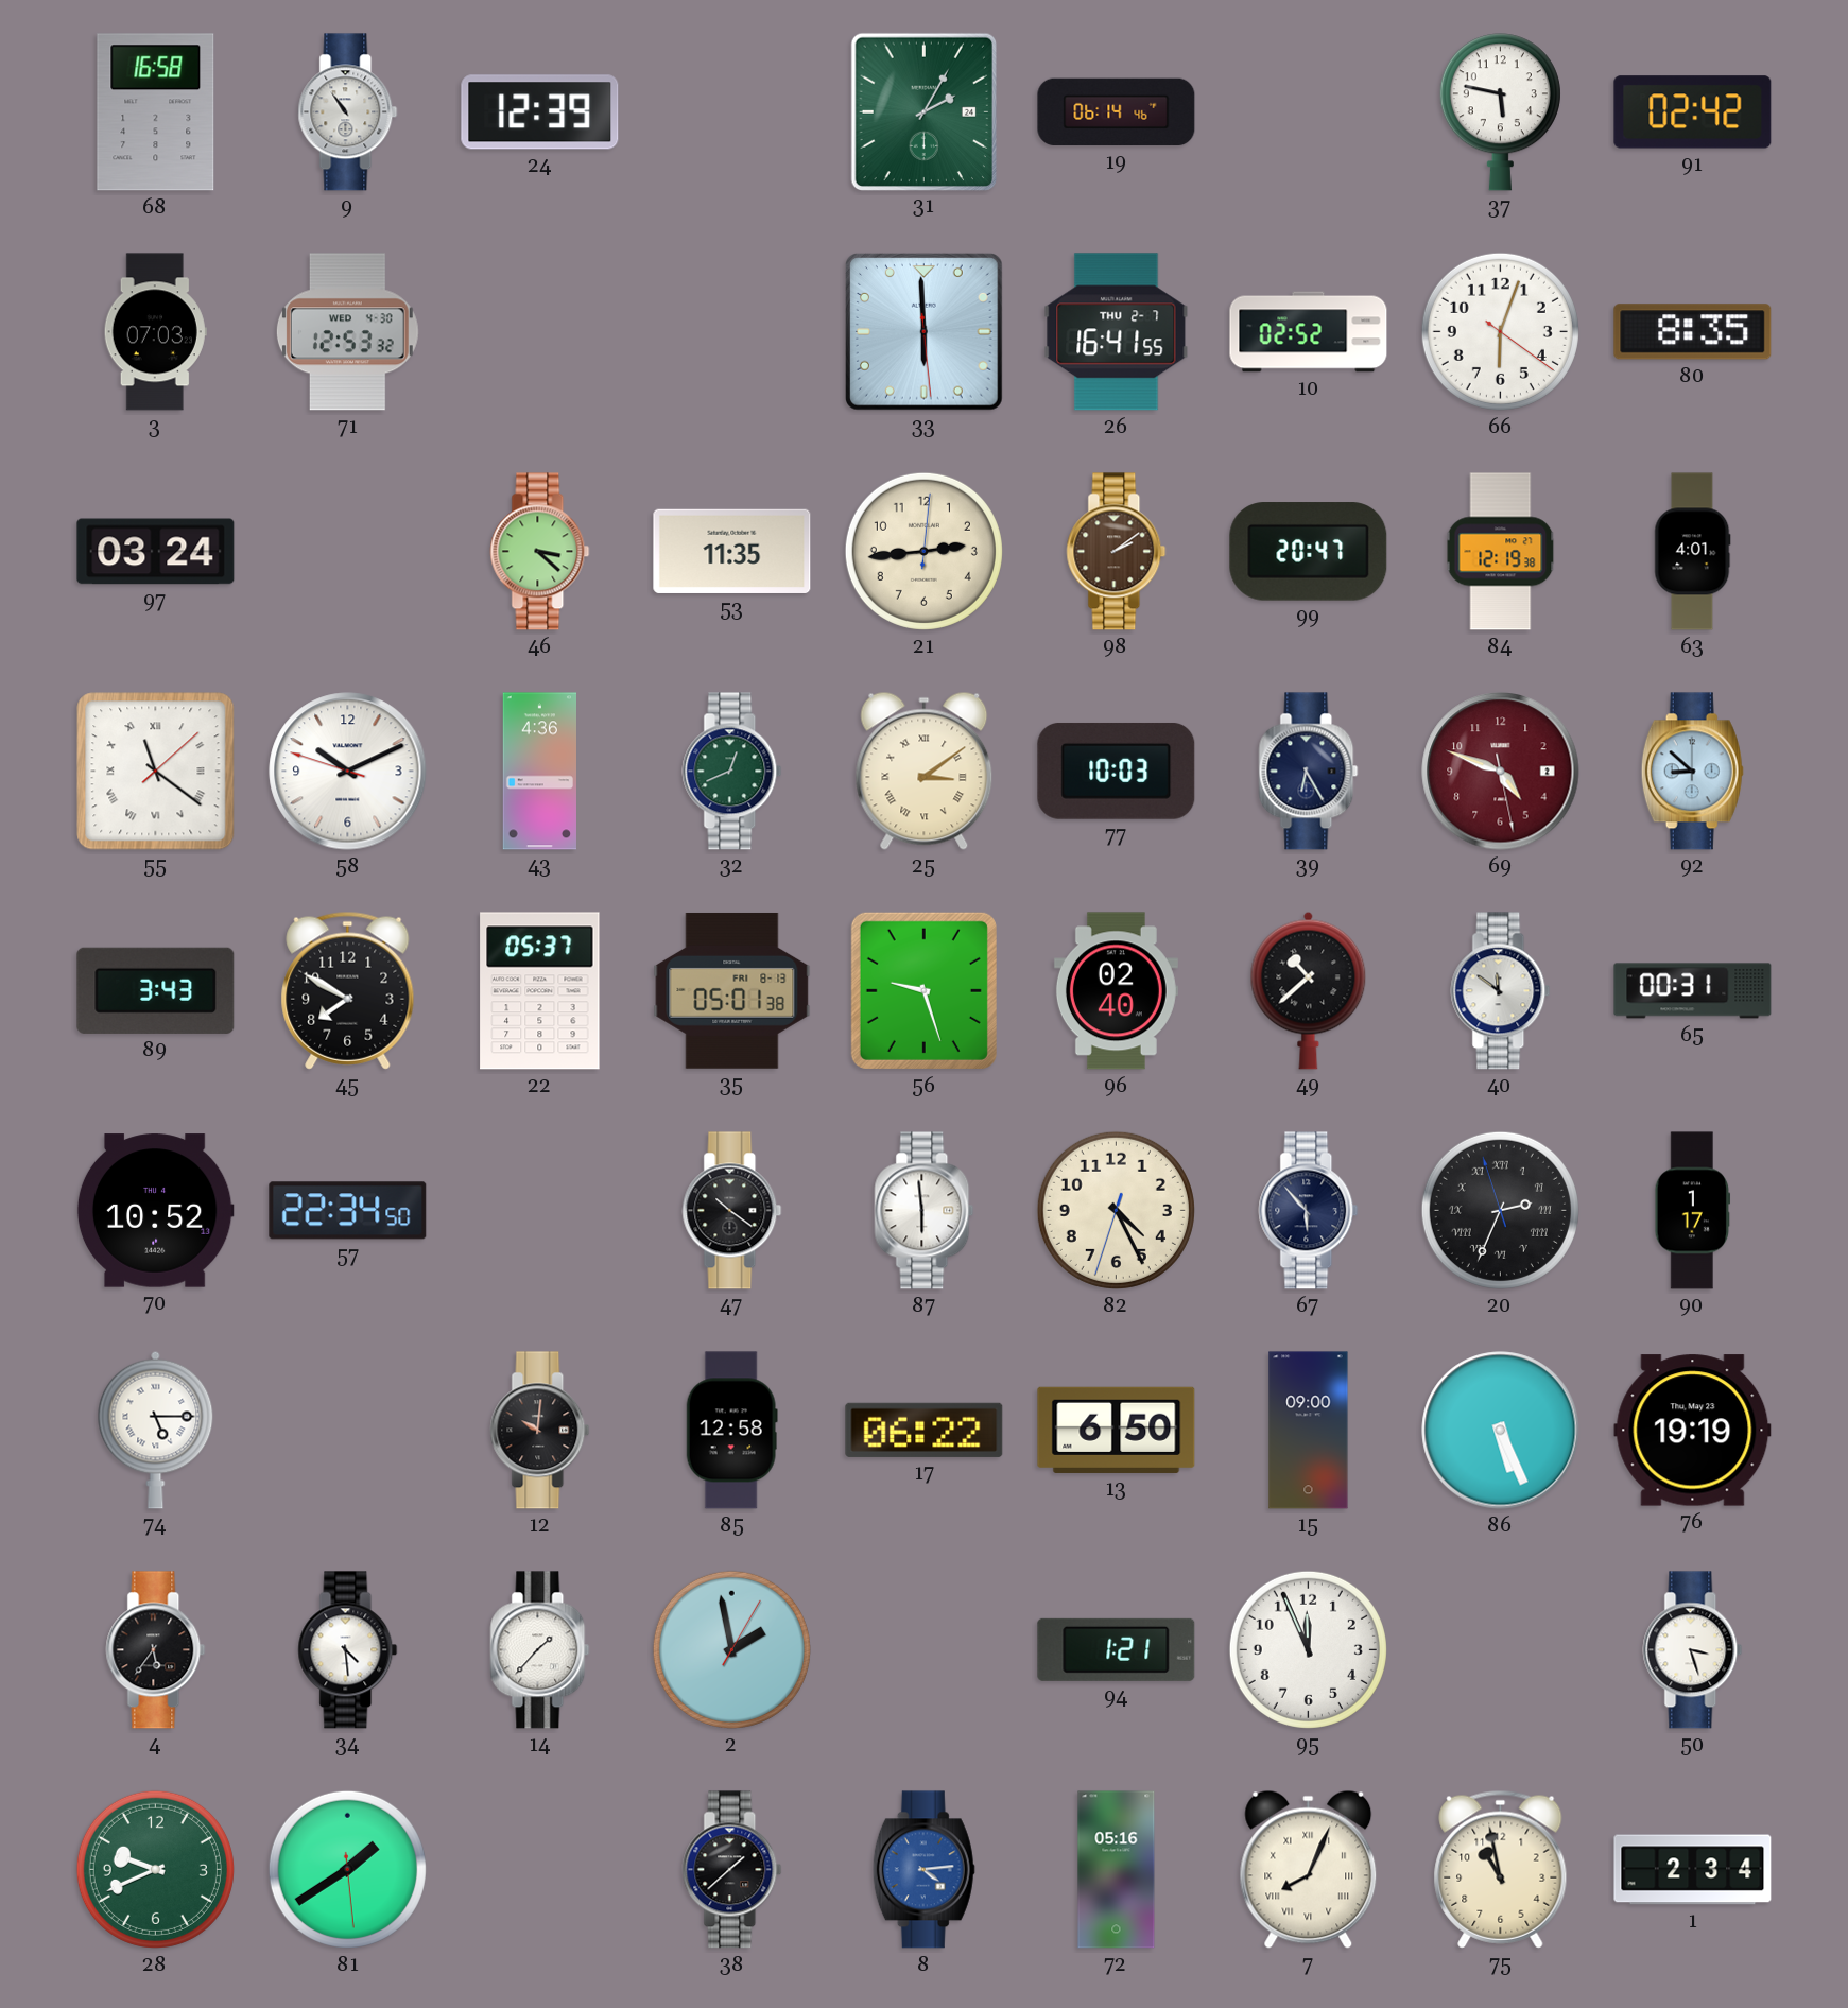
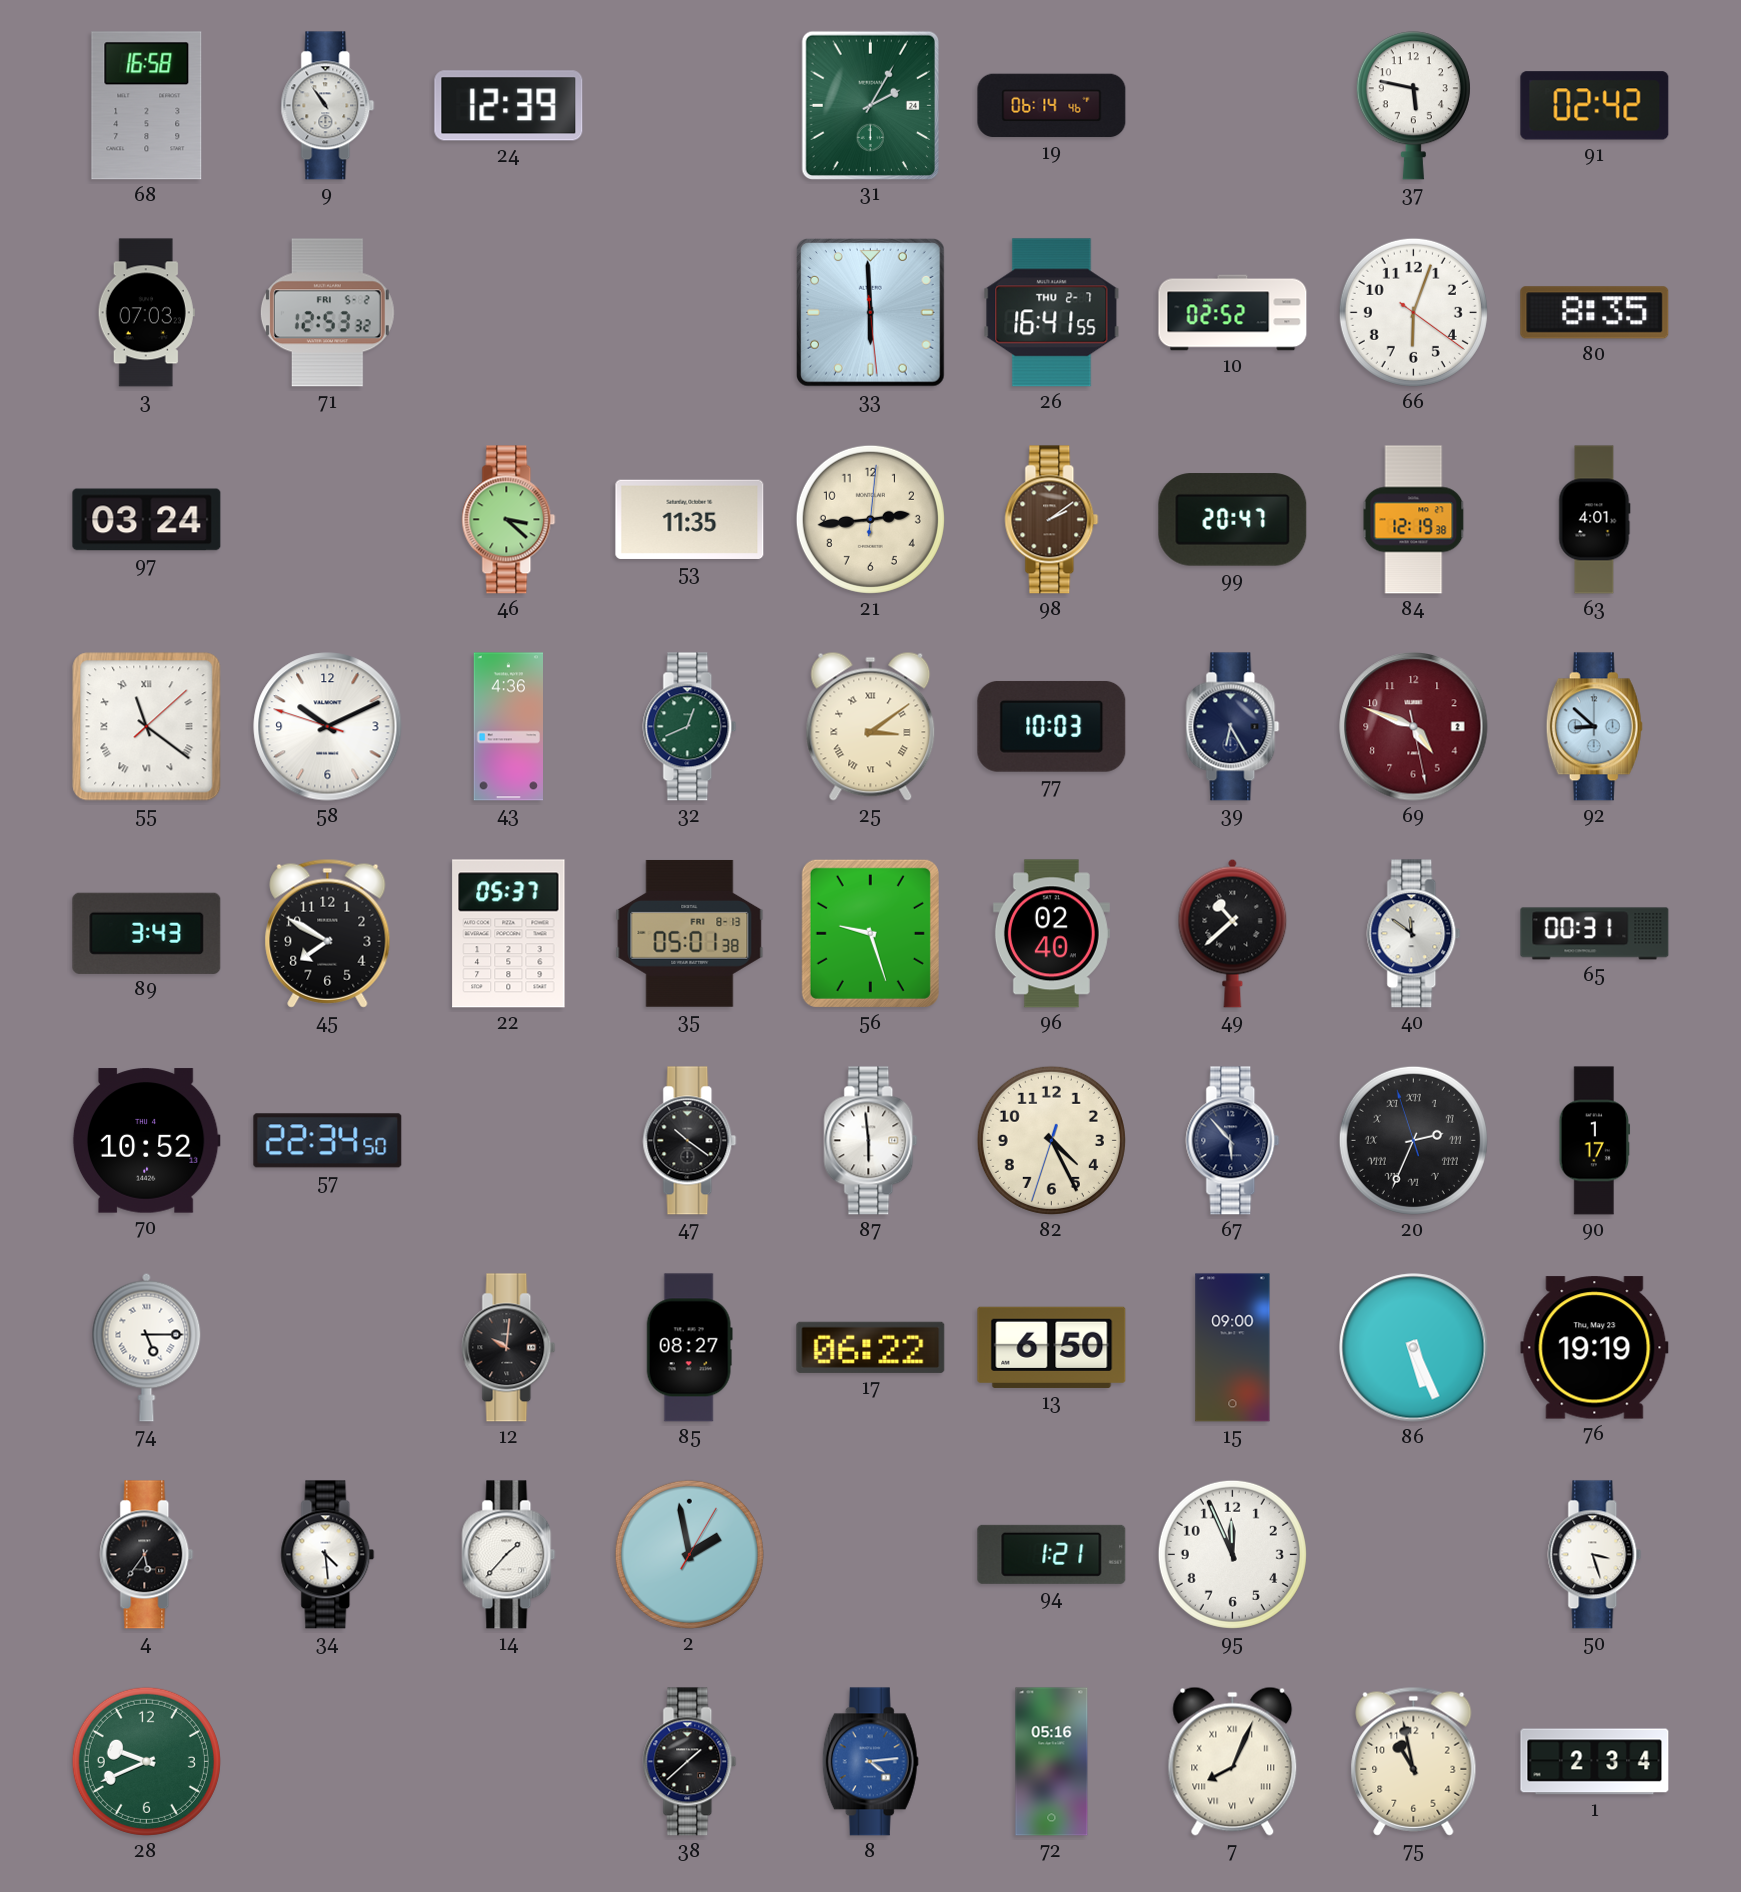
71 date: WED 4-30 -> FRI 5-2 (327, 313)
85: 12:58 -> 08:27 (689, 1348)
81: 1:39 -> none (347, 1869)
